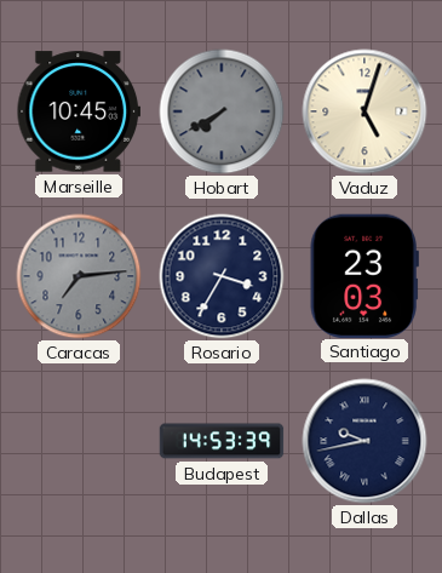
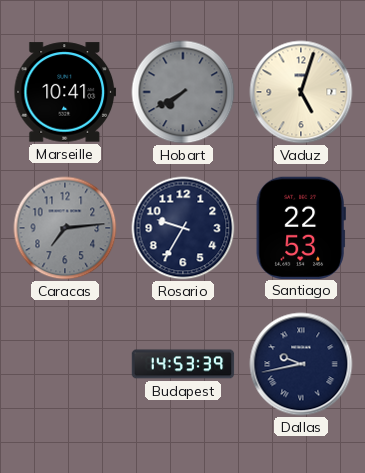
Marseille: 10:45 -> 10:41 (64, 92)
Rosario: 3:35 -> 9:35 (183, 228)
Santiago: 23:03 -> 22:53 (301, 227)
